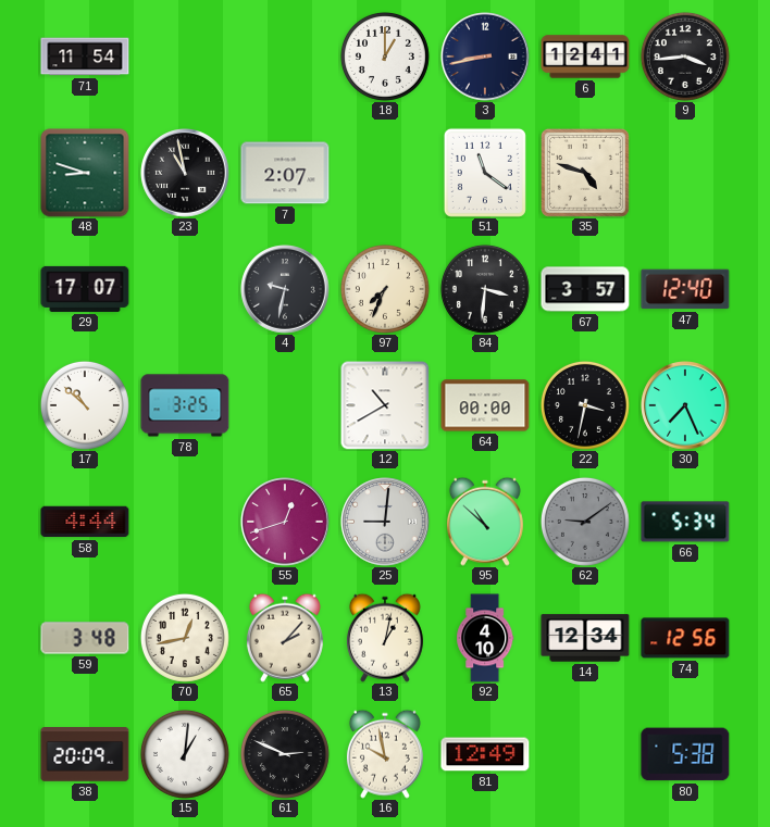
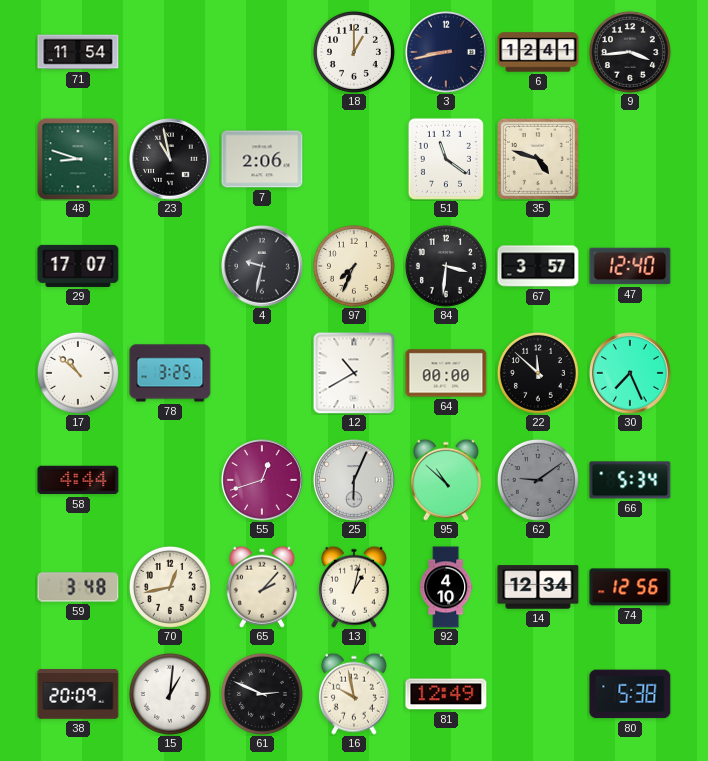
7: 2:07 -> 2:06 (262, 159)
22: 3:32 -> 11:52 (538, 373)
25: 9:01 -> 6:04 (354, 480)
